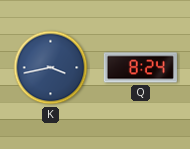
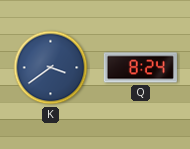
K: 3:43 -> 3:39 (51, 68)
